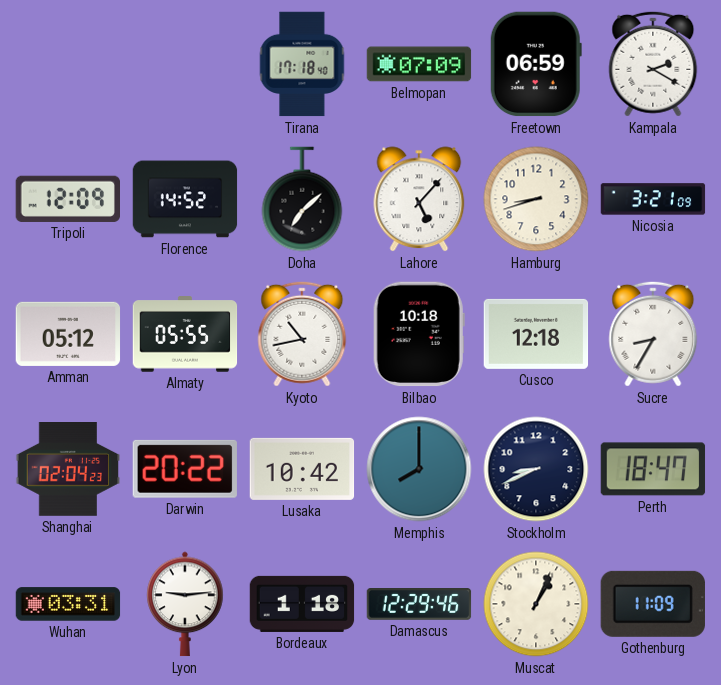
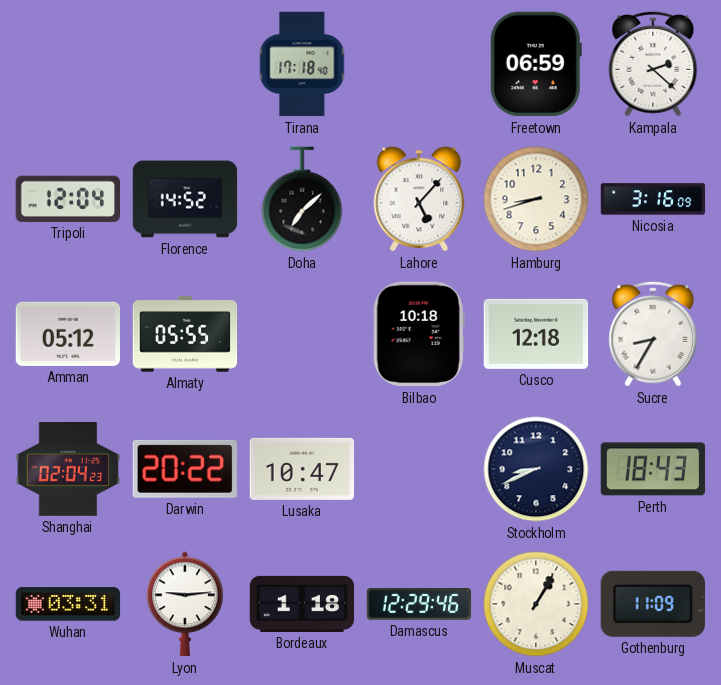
Belmopan: 07:09 -> none (419, 64)
Kampala: 2:20 -> 2:22 (653, 64)
Tripoli: 12:09 -> 12:04 (67, 199)
Nicosia: 3:21 -> 3:16 (653, 199)
Kyoto: 10:43 -> none (302, 334)
Lusaka: 10:42 -> 10:47 (302, 469)
Memphis: 8:00 -> none (419, 469)
Perth: 18:47 -> 18:43 (653, 469)
Muscat: 1:04 -> 1:05 (536, 604)
